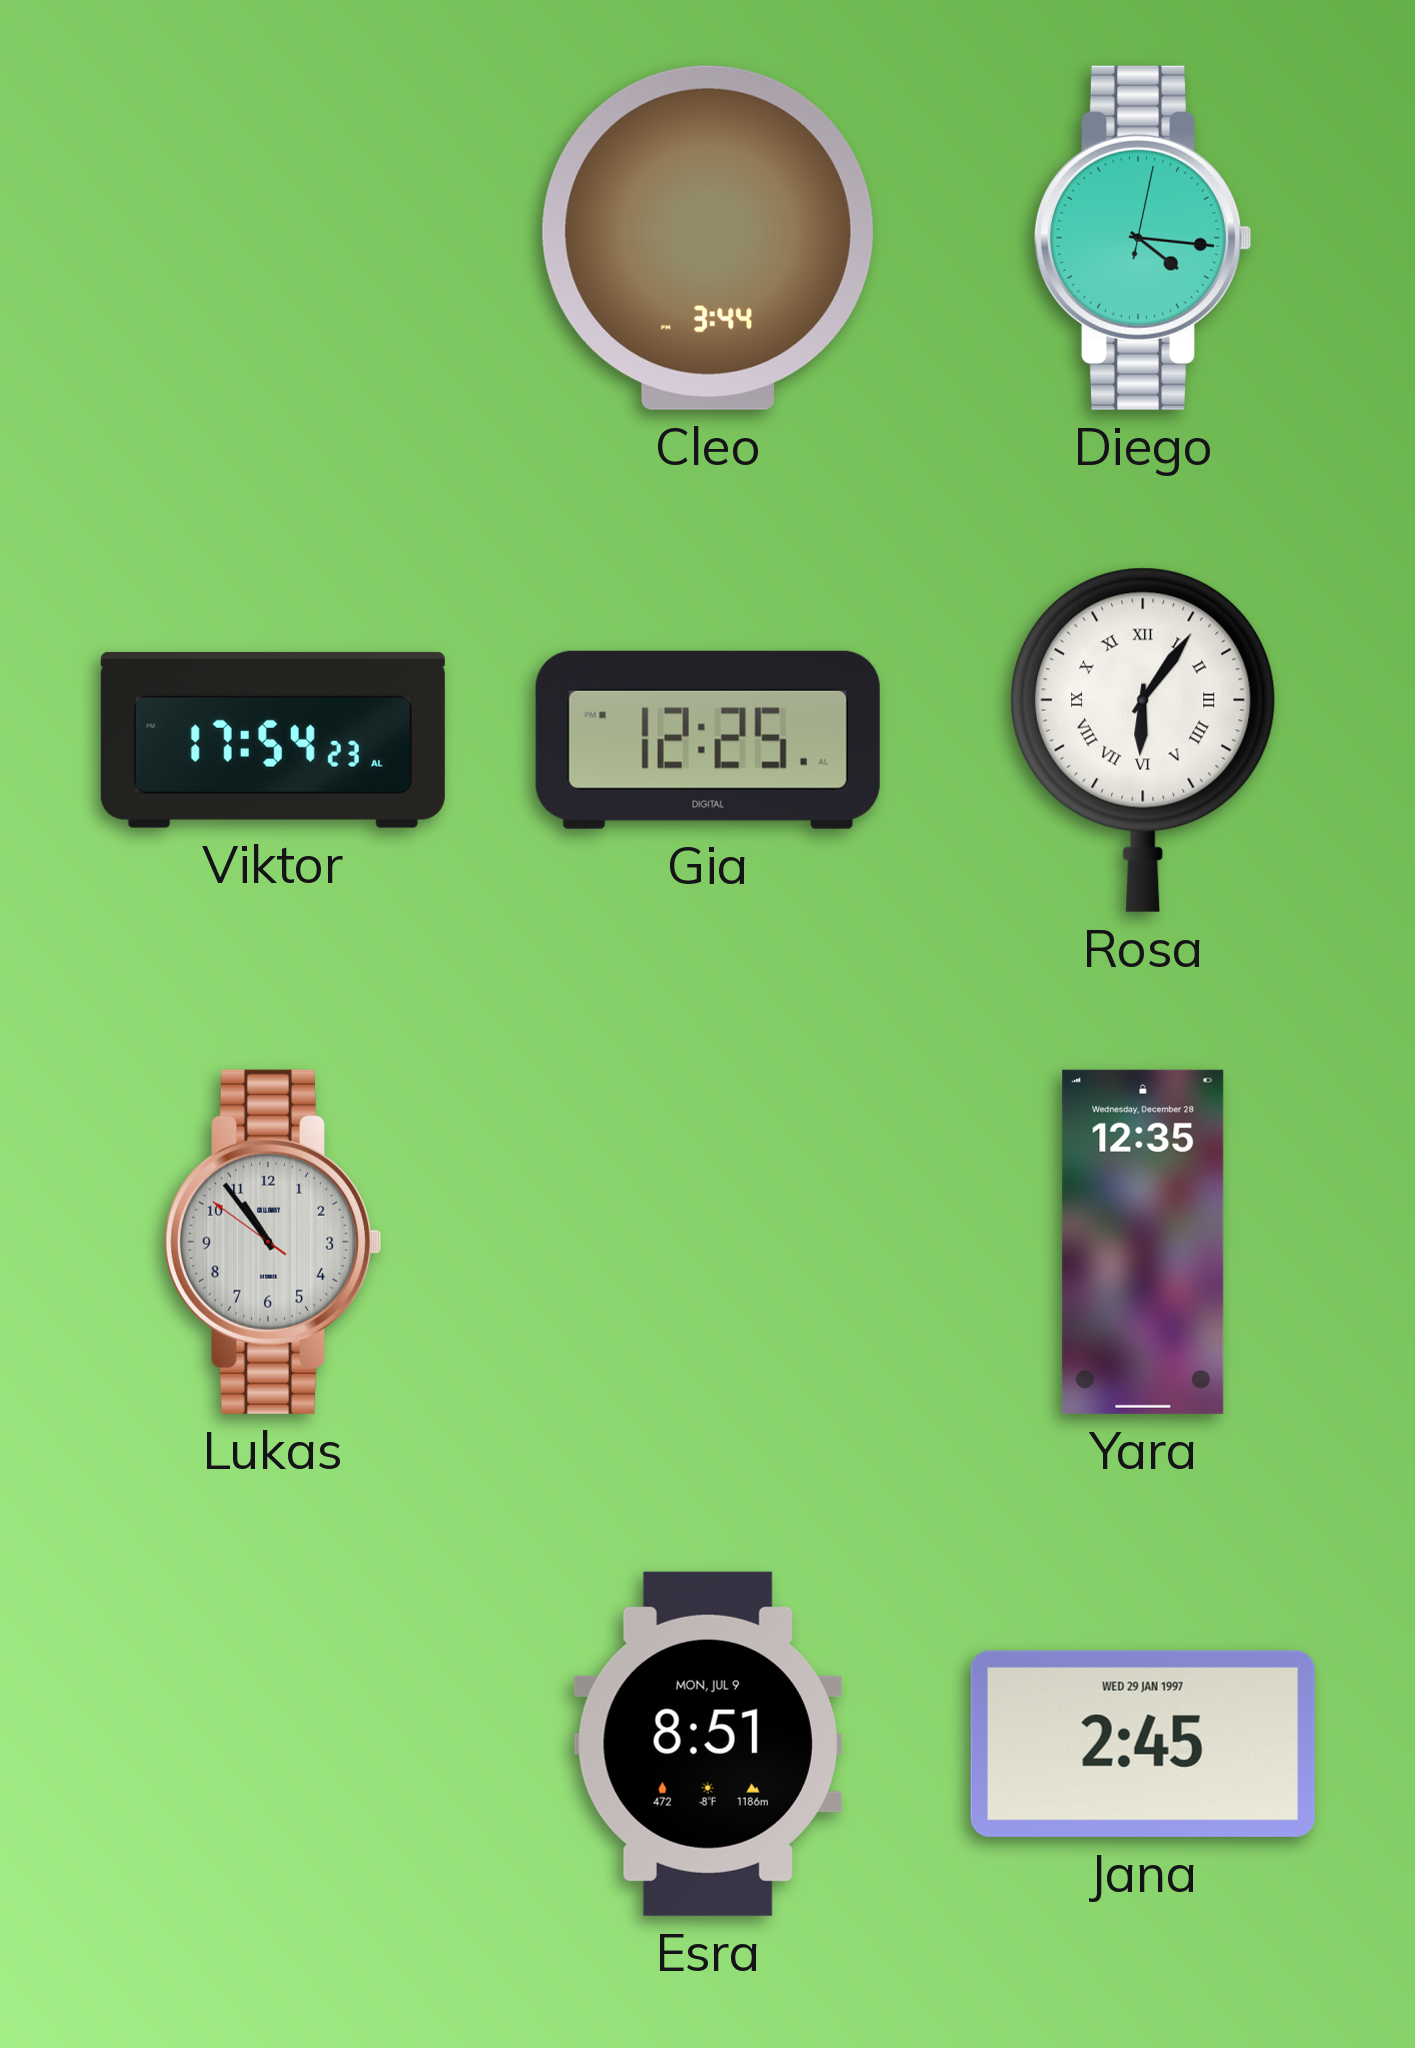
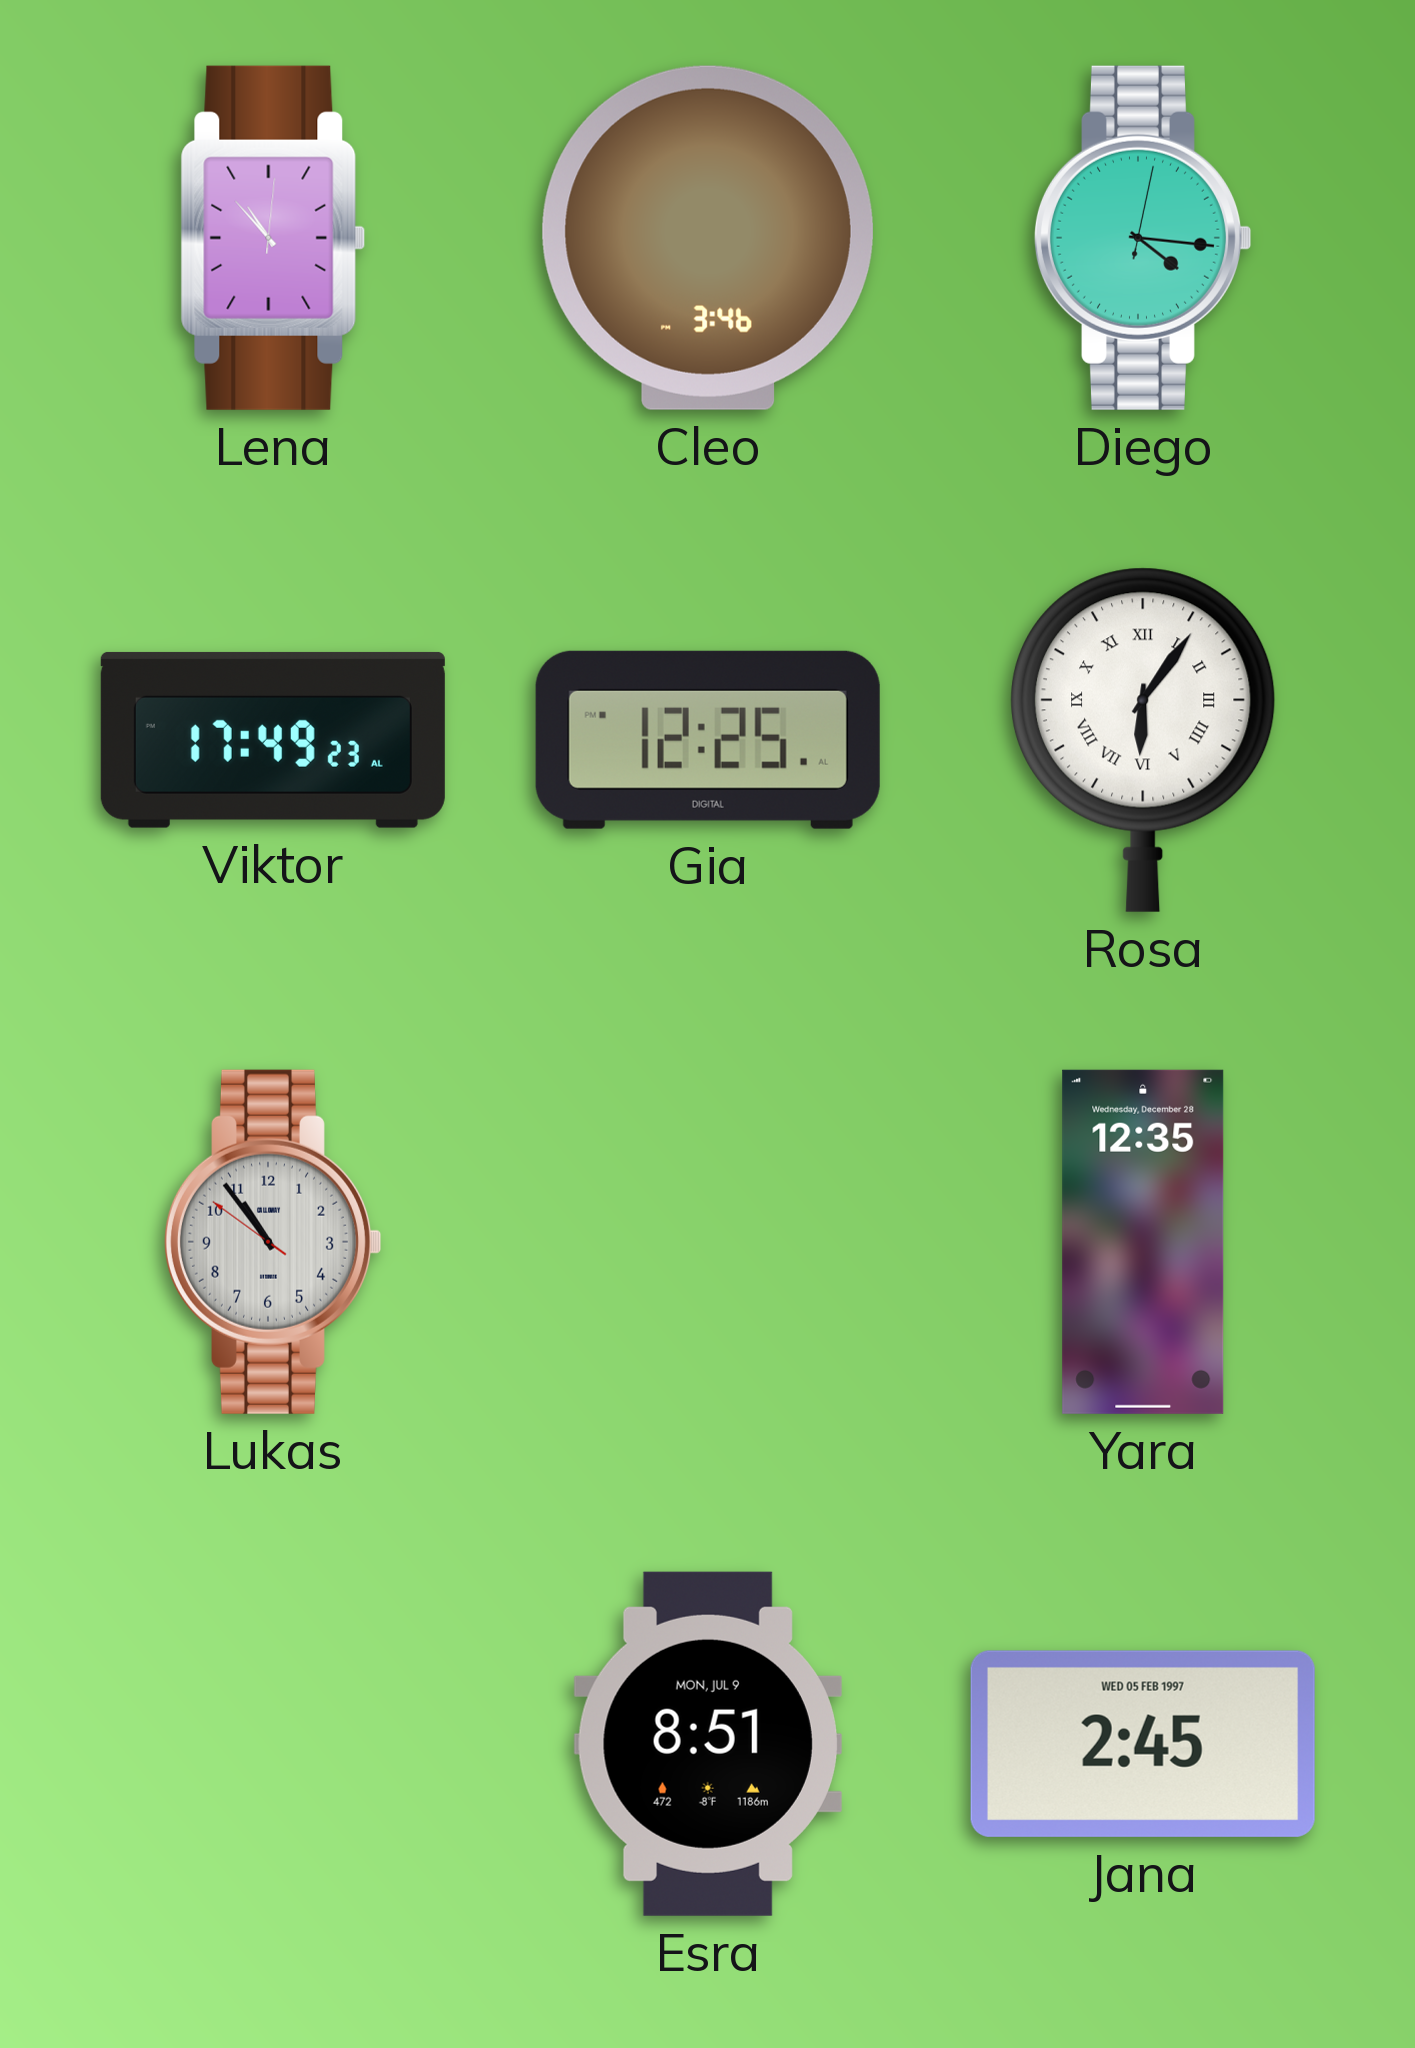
Lena: none -> 10:53 (273, 238)
Cleo: 3:44 -> 3:46 (708, 238)
Viktor: 17:54 -> 17:49 (273, 740)
Jana date: WED 29 JAN 1997 -> WED 05 FEB 1997 (1143, 1744)
